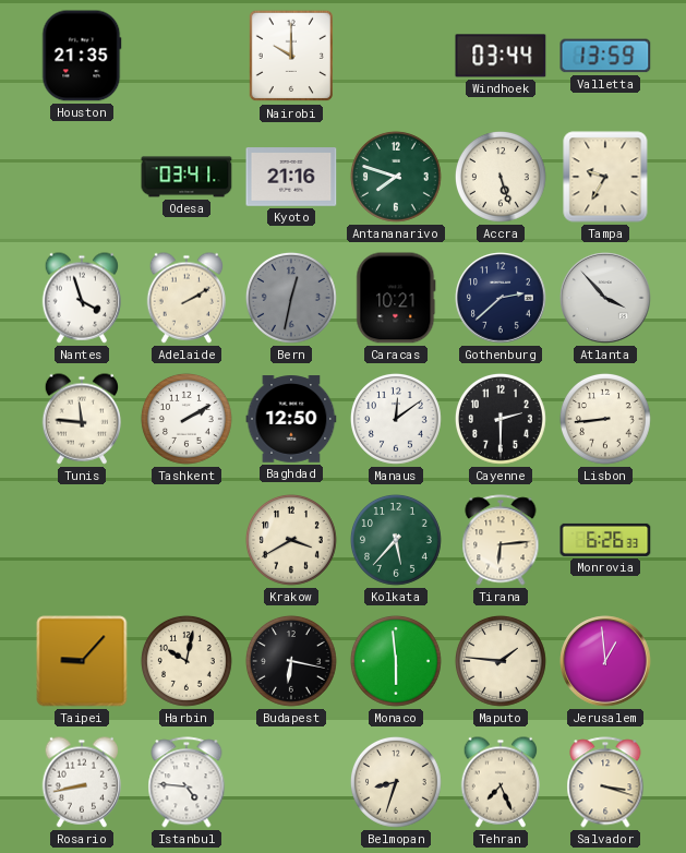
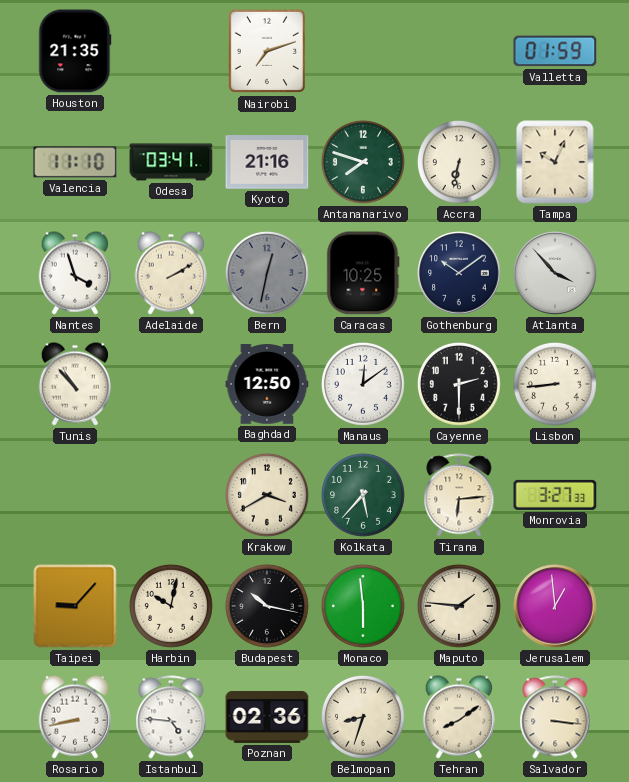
Nairobi: 10:00 -> 7:12 (267, 51)
Windhoek: 03:44 -> none (501, 56)
Valletta: 13:59 -> 01:59 (555, 51)
Valencia: none -> 11:10 (75, 162)
Accra: 5:27 -> 6:32 (459, 162)
Tampa: 9:35 -> 10:04 (555, 162)
Caracas: 10:21 -> 10:25 (363, 273)
Gothenburg: 2:38 -> 10:09 (459, 273)
Tunis: 11:46 -> 10:53 (74, 384)
Tashkent: 2:10 -> none (186, 419)
Monrovia: 6:26 -> 3:27 (555, 495)
Budapest: 6:17 -> 10:17 (267, 606)
Poznan: none -> 02:36 (267, 717)
Tehran: 7:26 -> 8:09 (458, 717)
Salvador: 3:18 -> 3:16 (555, 717)
